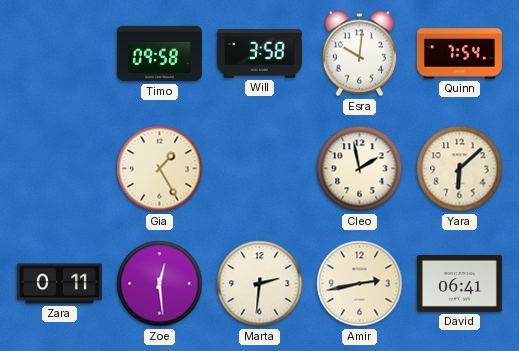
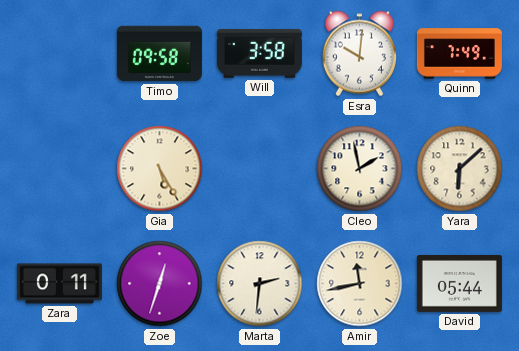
Quinn: 7:54 -> 7:49 (459, 54)
Gia: 1:25 -> 5:25 (160, 169)
Zoe: 12:29 -> 12:33 (160, 284)
Amir: 2:43 -> 11:43 (360, 284)
David: 06:41 -> 05:44 (459, 283)
